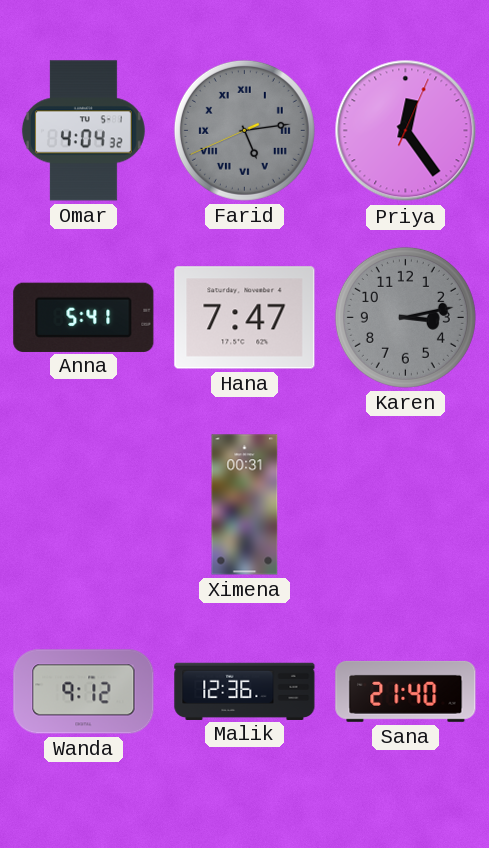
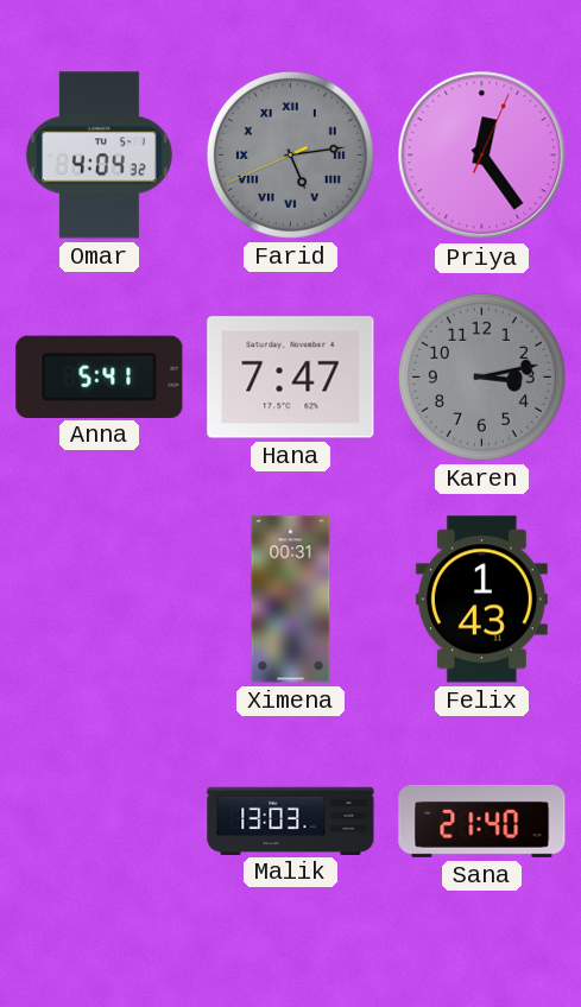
Felix: none -> 1:43 (481, 600)
Wanda: 9:12 -> none (84, 692)
Malik: 12:36 -> 13:03 (291, 821)
